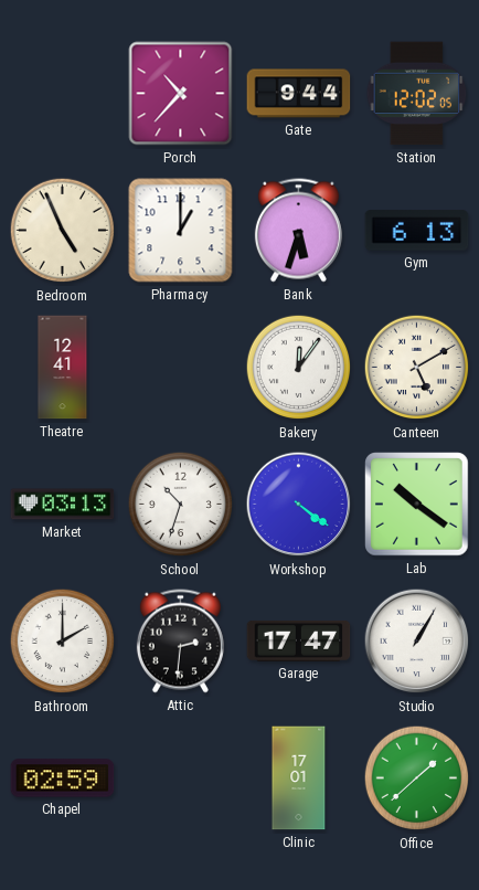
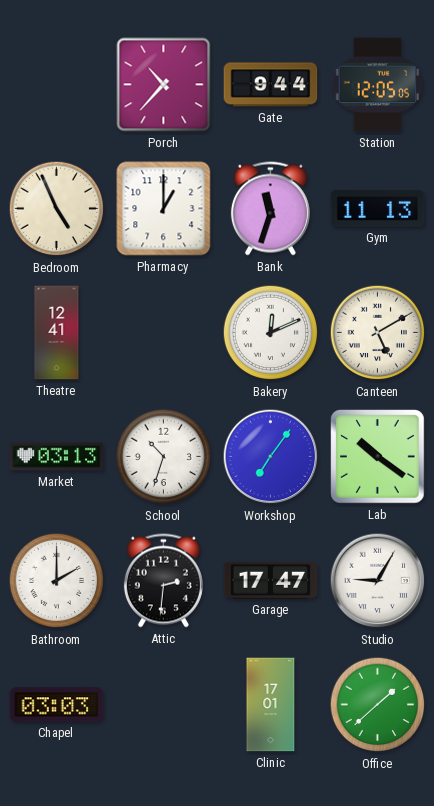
Station: 12:02 -> 12:05 (378, 85)
Bank: 5:33 -> 11:33 (270, 209)
Gym: 6:13 -> 11:13 (378, 209)
Bakery: 12:06 -> 12:11 (271, 333)
Workshop: 4:21 -> 7:06 (271, 457)
Studio: 1:05 -> 9:05 (378, 581)
Chapel: 02:59 -> 03:03 (57, 705)
